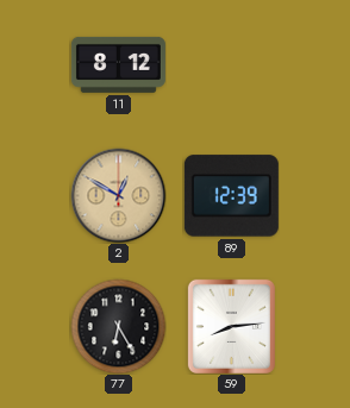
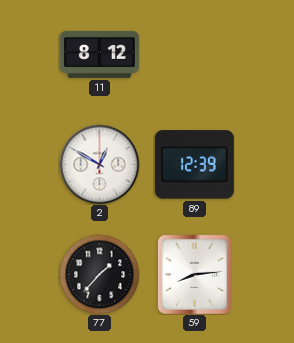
2 dial: champagne -> white (99, 164)
77: 6:25 -> 1:37 (99, 274)
